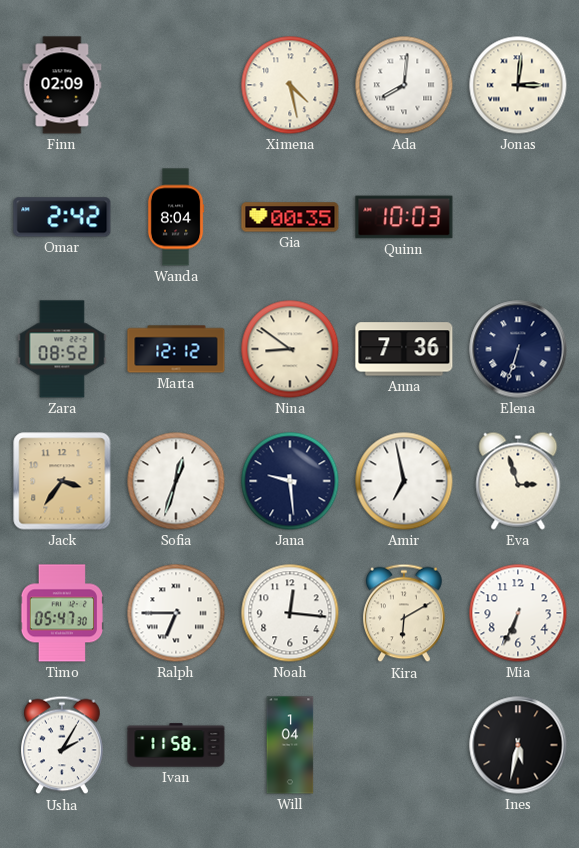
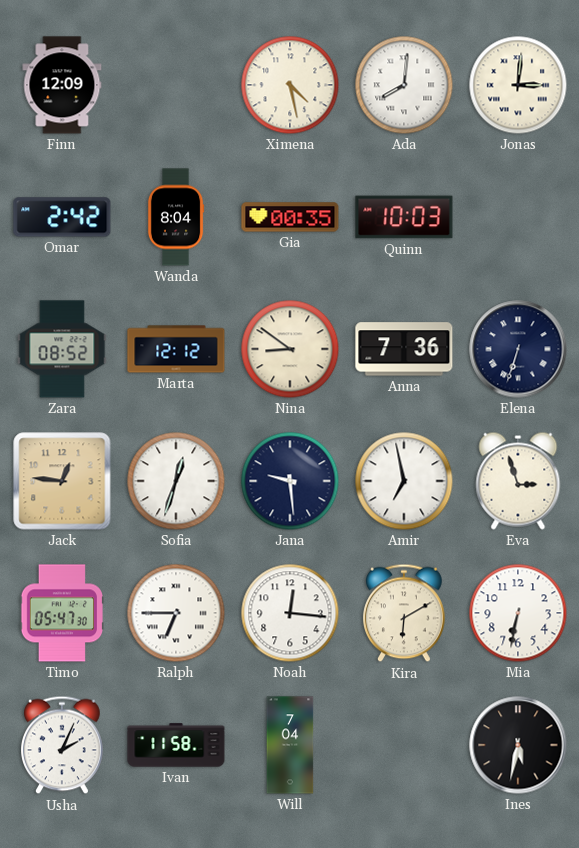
Finn: 02:09 -> 12:09 (62, 85)
Jack: 3:36 -> 12:46 (62, 481)
Mia: 6:34 -> 6:32 (518, 613)
Usha: 2:05 -> 2:04 (63, 745)
Will: 1:04 -> 7:04 (290, 745)
